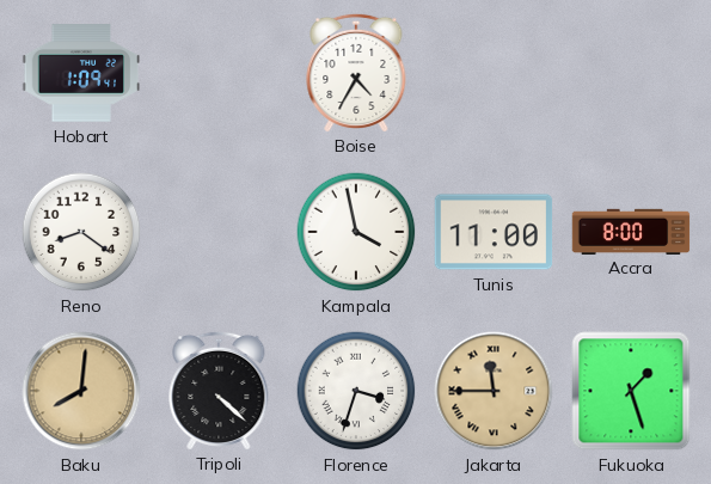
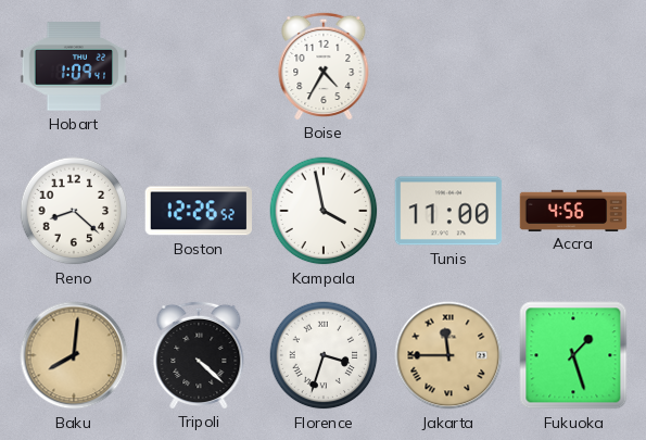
Reno: 8:21 -> 8:22 (74, 211)
Boston: none -> 12:26 (198, 211)
Accra: 8:00 -> 4:56 (573, 210)
